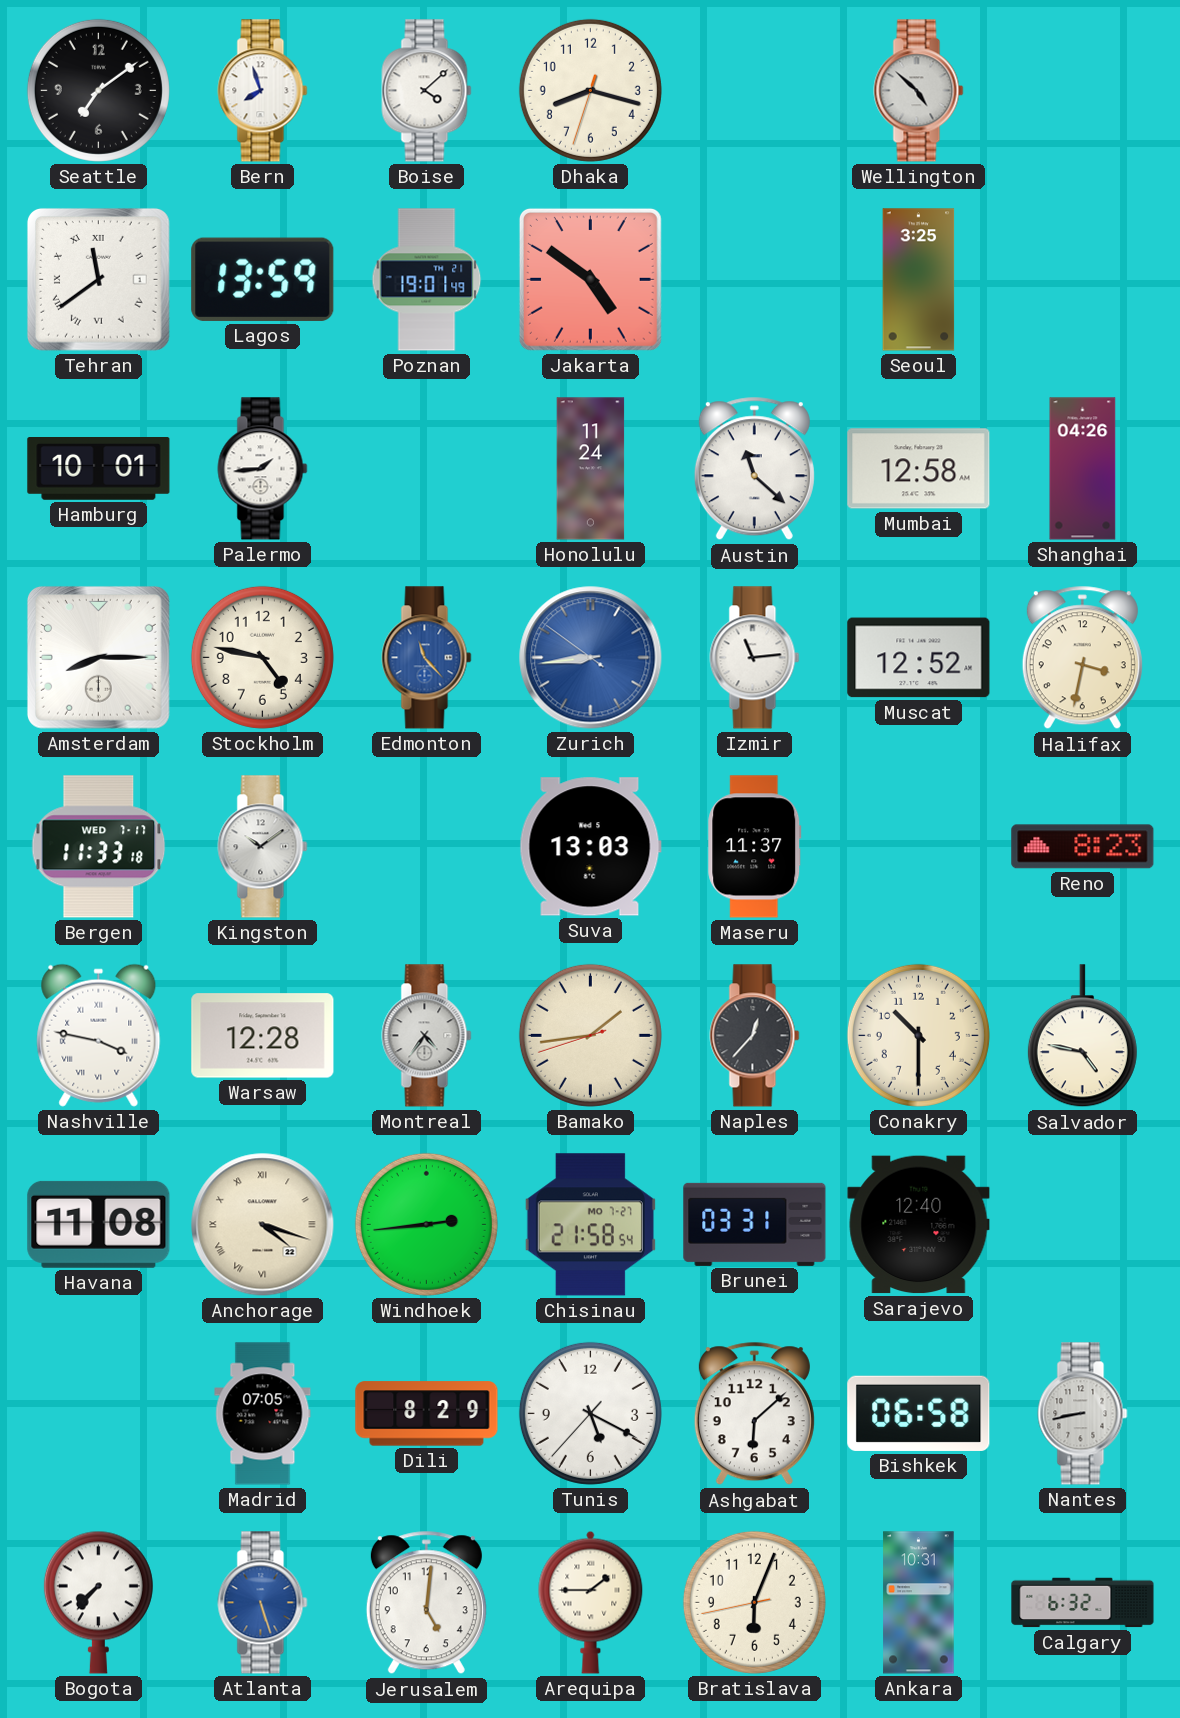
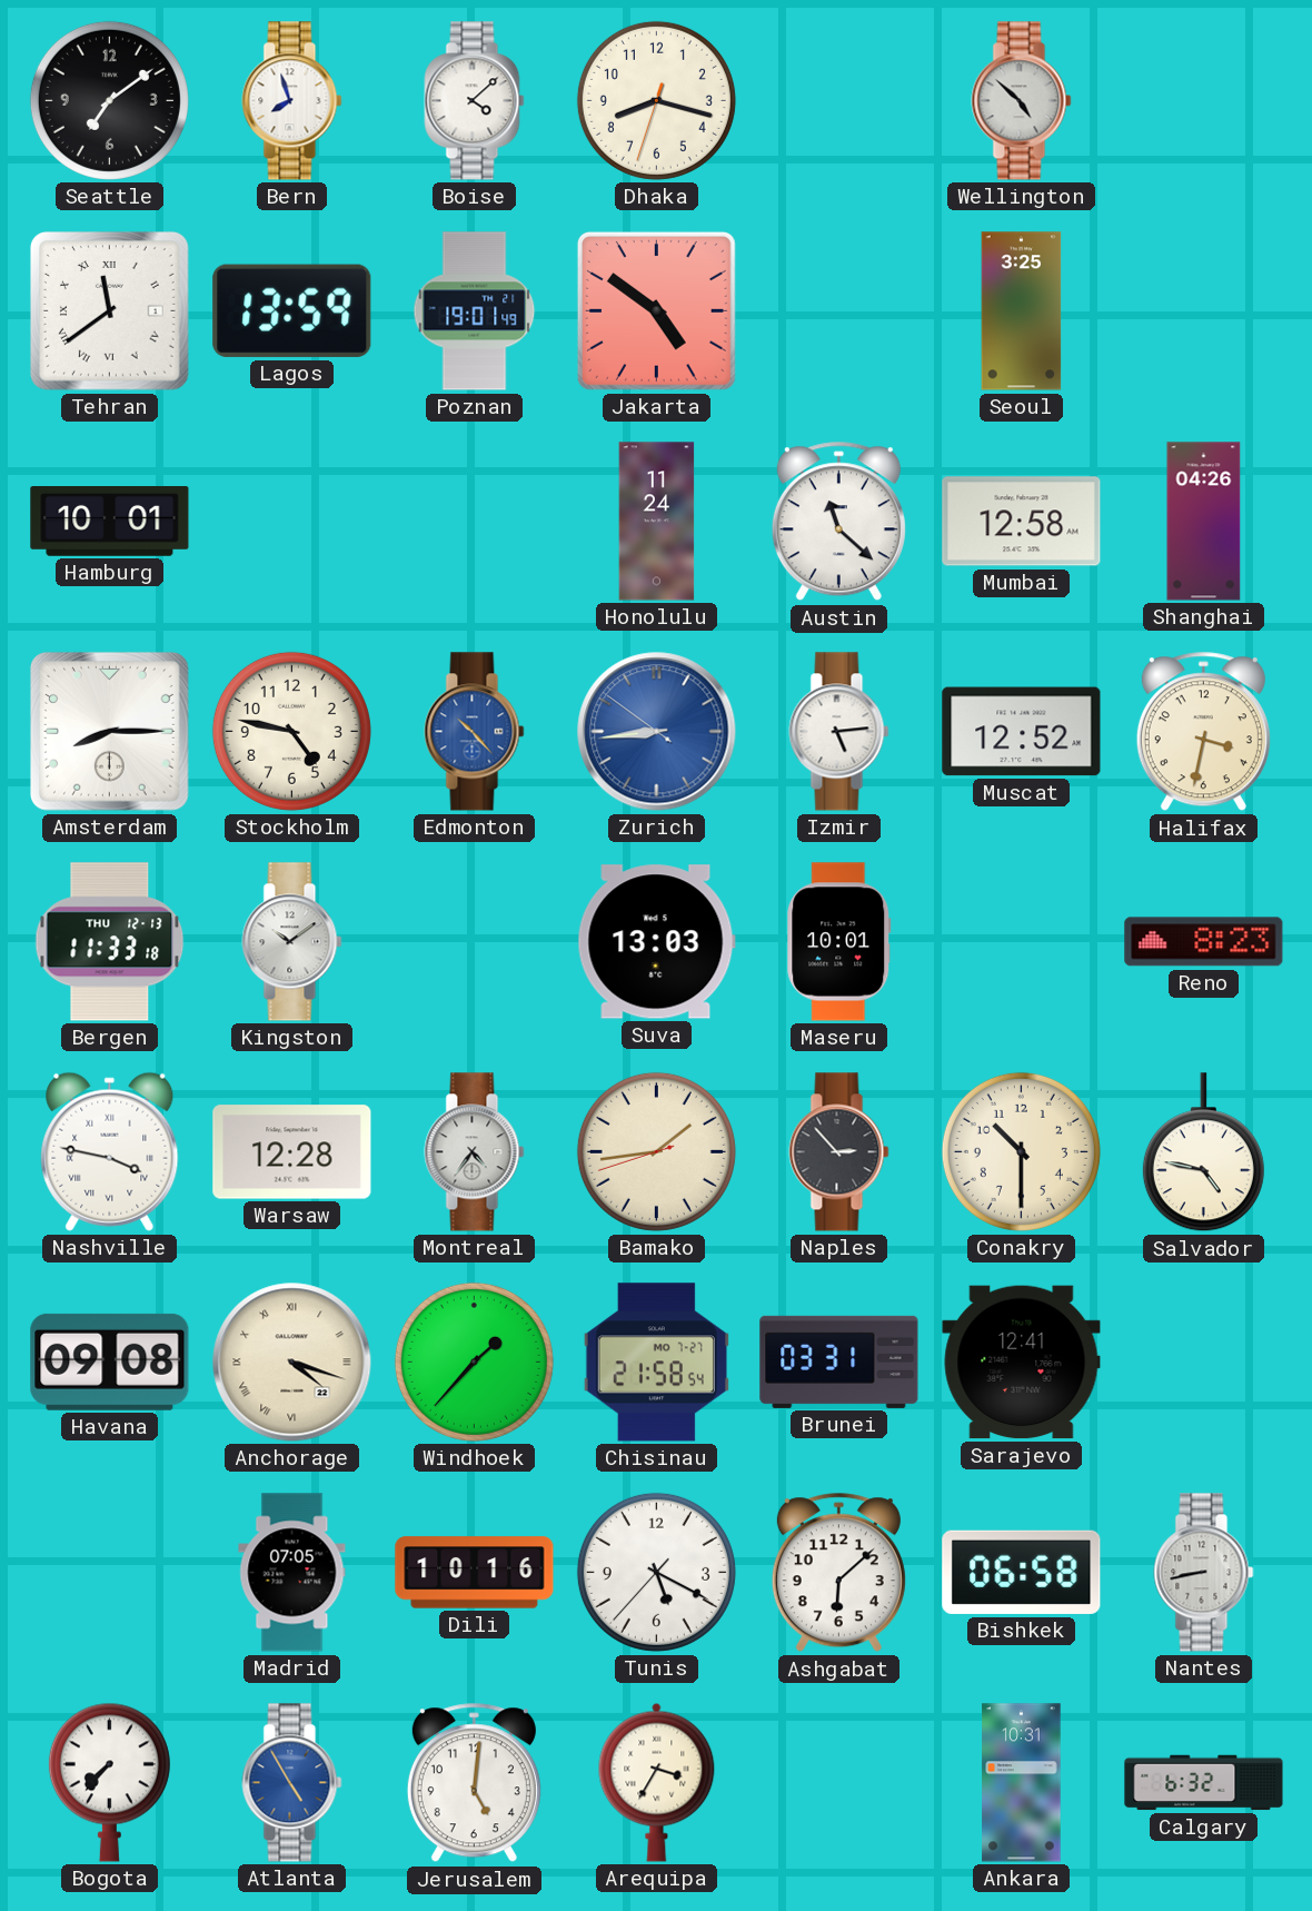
Palermo: 1:44 -> none (263, 469)
Edmonton: 11:23 -> 10:23 (475, 732)
Izmir: 11:14 -> 5:14 (839, 732)
Bergen date: WED 7-17 -> THU 12-13 (110, 942)
Maseru: 11:37 -> 10:01 (839, 942)
Naples: 12:37 -> 2:53 (839, 1152)
Havana: 11:08 -> 09:08 (110, 1362)
Windhoek: 2:44 -> 1:37 (474, 1362)
Sarajevo: 12:40 -> 12:41 (1022, 1363)
Dili: 8:29 -> 10:16 (475, 1573)
Atlanta: 5:27 -> 4:55 (292, 1783)
Arequipa: 1:45 -> 3:35 (657, 1782)
Bratislava: 6:03 -> none (754, 1602)
